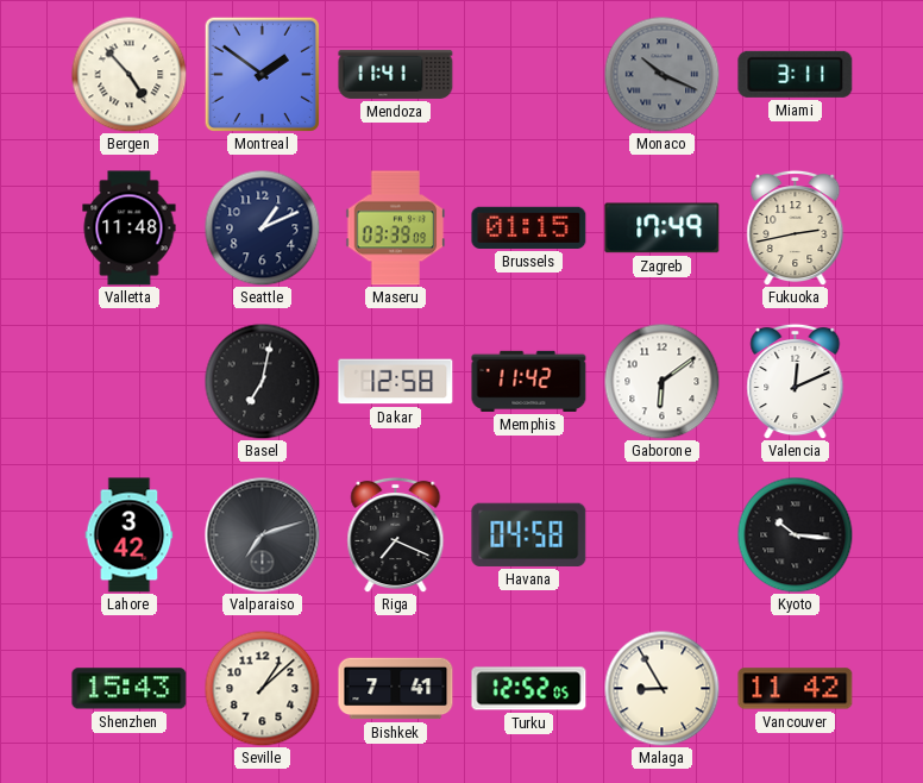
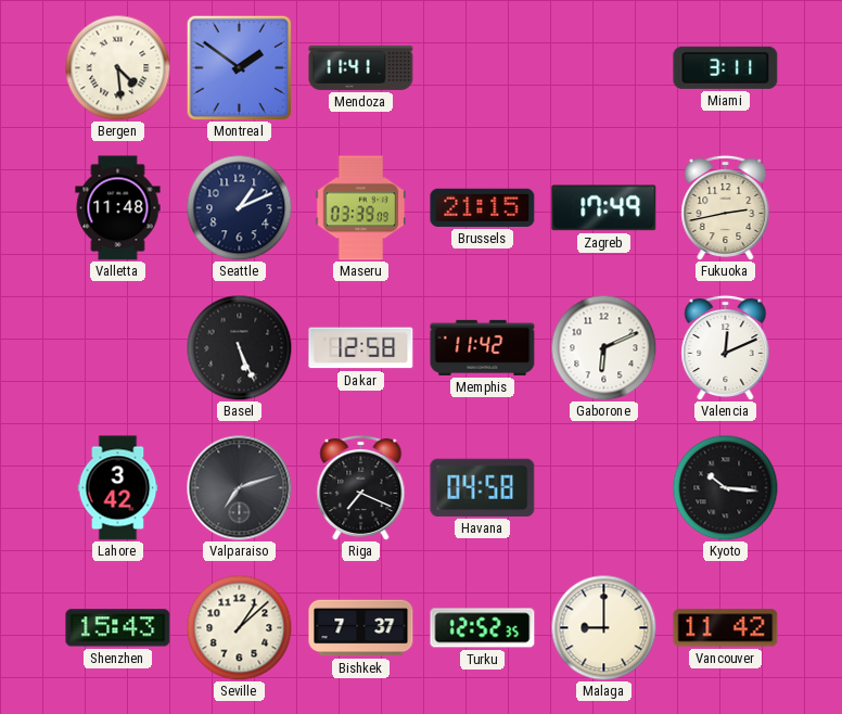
Bergen: 4:53 -> 4:29 (117, 67)
Monaco: 10:19 -> none (661, 74)
Brussels: 01:15 -> 21:15 (483, 207)
Basel: 7:02 -> 5:26 (239, 347)
Gaborone: 6:09 -> 6:11 (603, 347)
Bishkek: 7:41 -> 7:37 (361, 628)
Turku: 12:52:05 -> 12:52:35 (483, 628)
Malaga: 8:55 -> 9:00 (603, 627)
